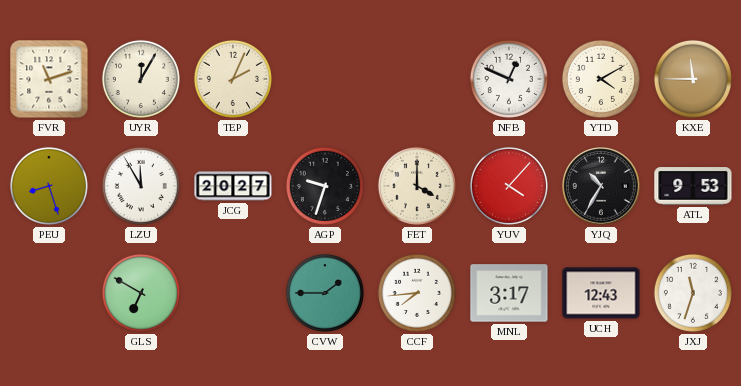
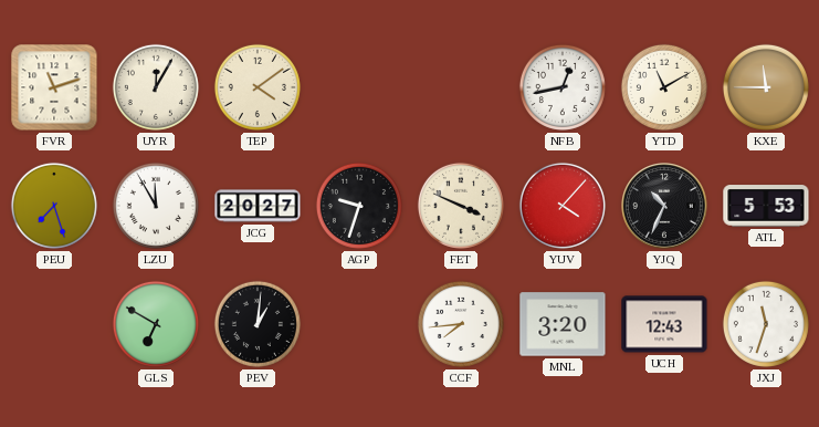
TEP: 2:04 -> 4:09 (258, 87)
NFB: 12:49 -> 12:43 (563, 87)
YTD: 4:10 -> 11:10 (664, 87)
PEU: 8:27 -> 7:27 (54, 206)
FET: 4:00 -> 3:49 (461, 206)
YJQ: 10:35 -> 10:34 (664, 206)
ATL: 9:53 -> 5:53 (766, 206)
PEV: none -> 1:01 (258, 324)
CVW: 1:45 -> none (325, 293)
MNL: 3:17 -> 3:20 (563, 324)
